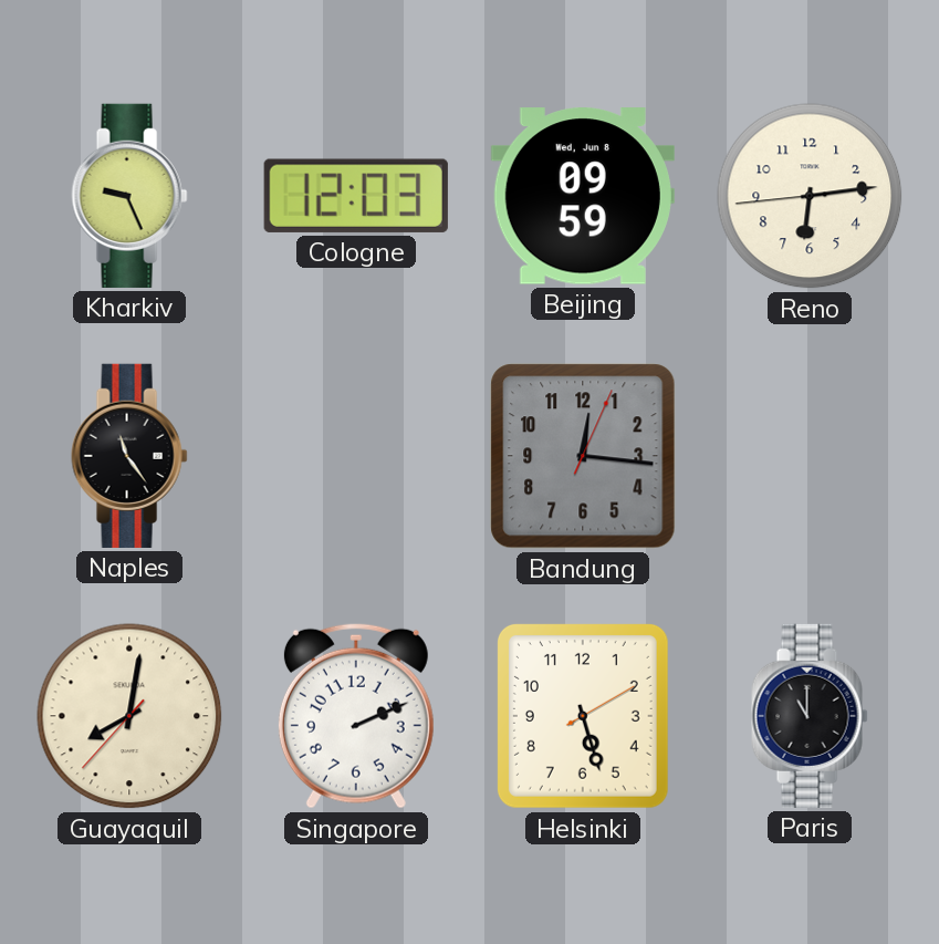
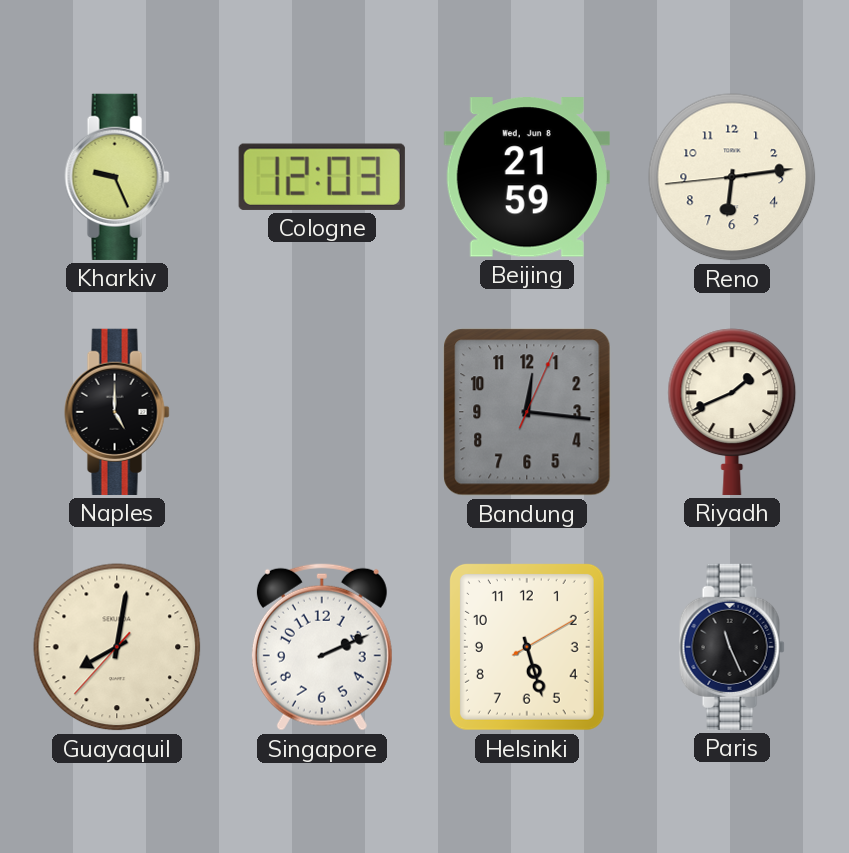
Beijing: 09:59 -> 21:59 (527, 177)
Naples: 11:24 -> 5:00 (117, 412)
Riyadh: none -> 1:41 (732, 412)
Paris: 11:00 -> 11:26 (732, 647)
